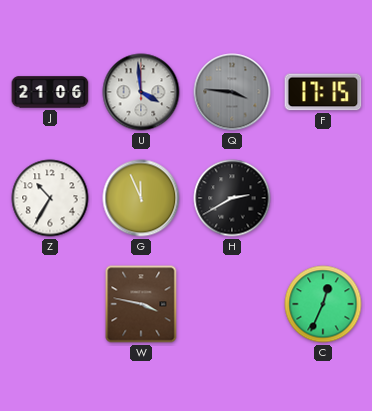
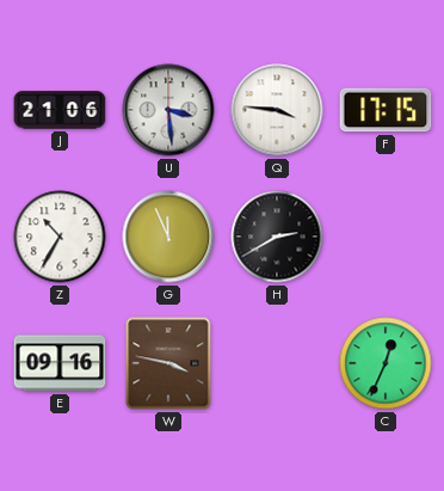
U: 3:59 -> 3:29 (168, 110)
Q dial: grey -> white (277, 110)
E: none -> 09:16 (60, 363)
